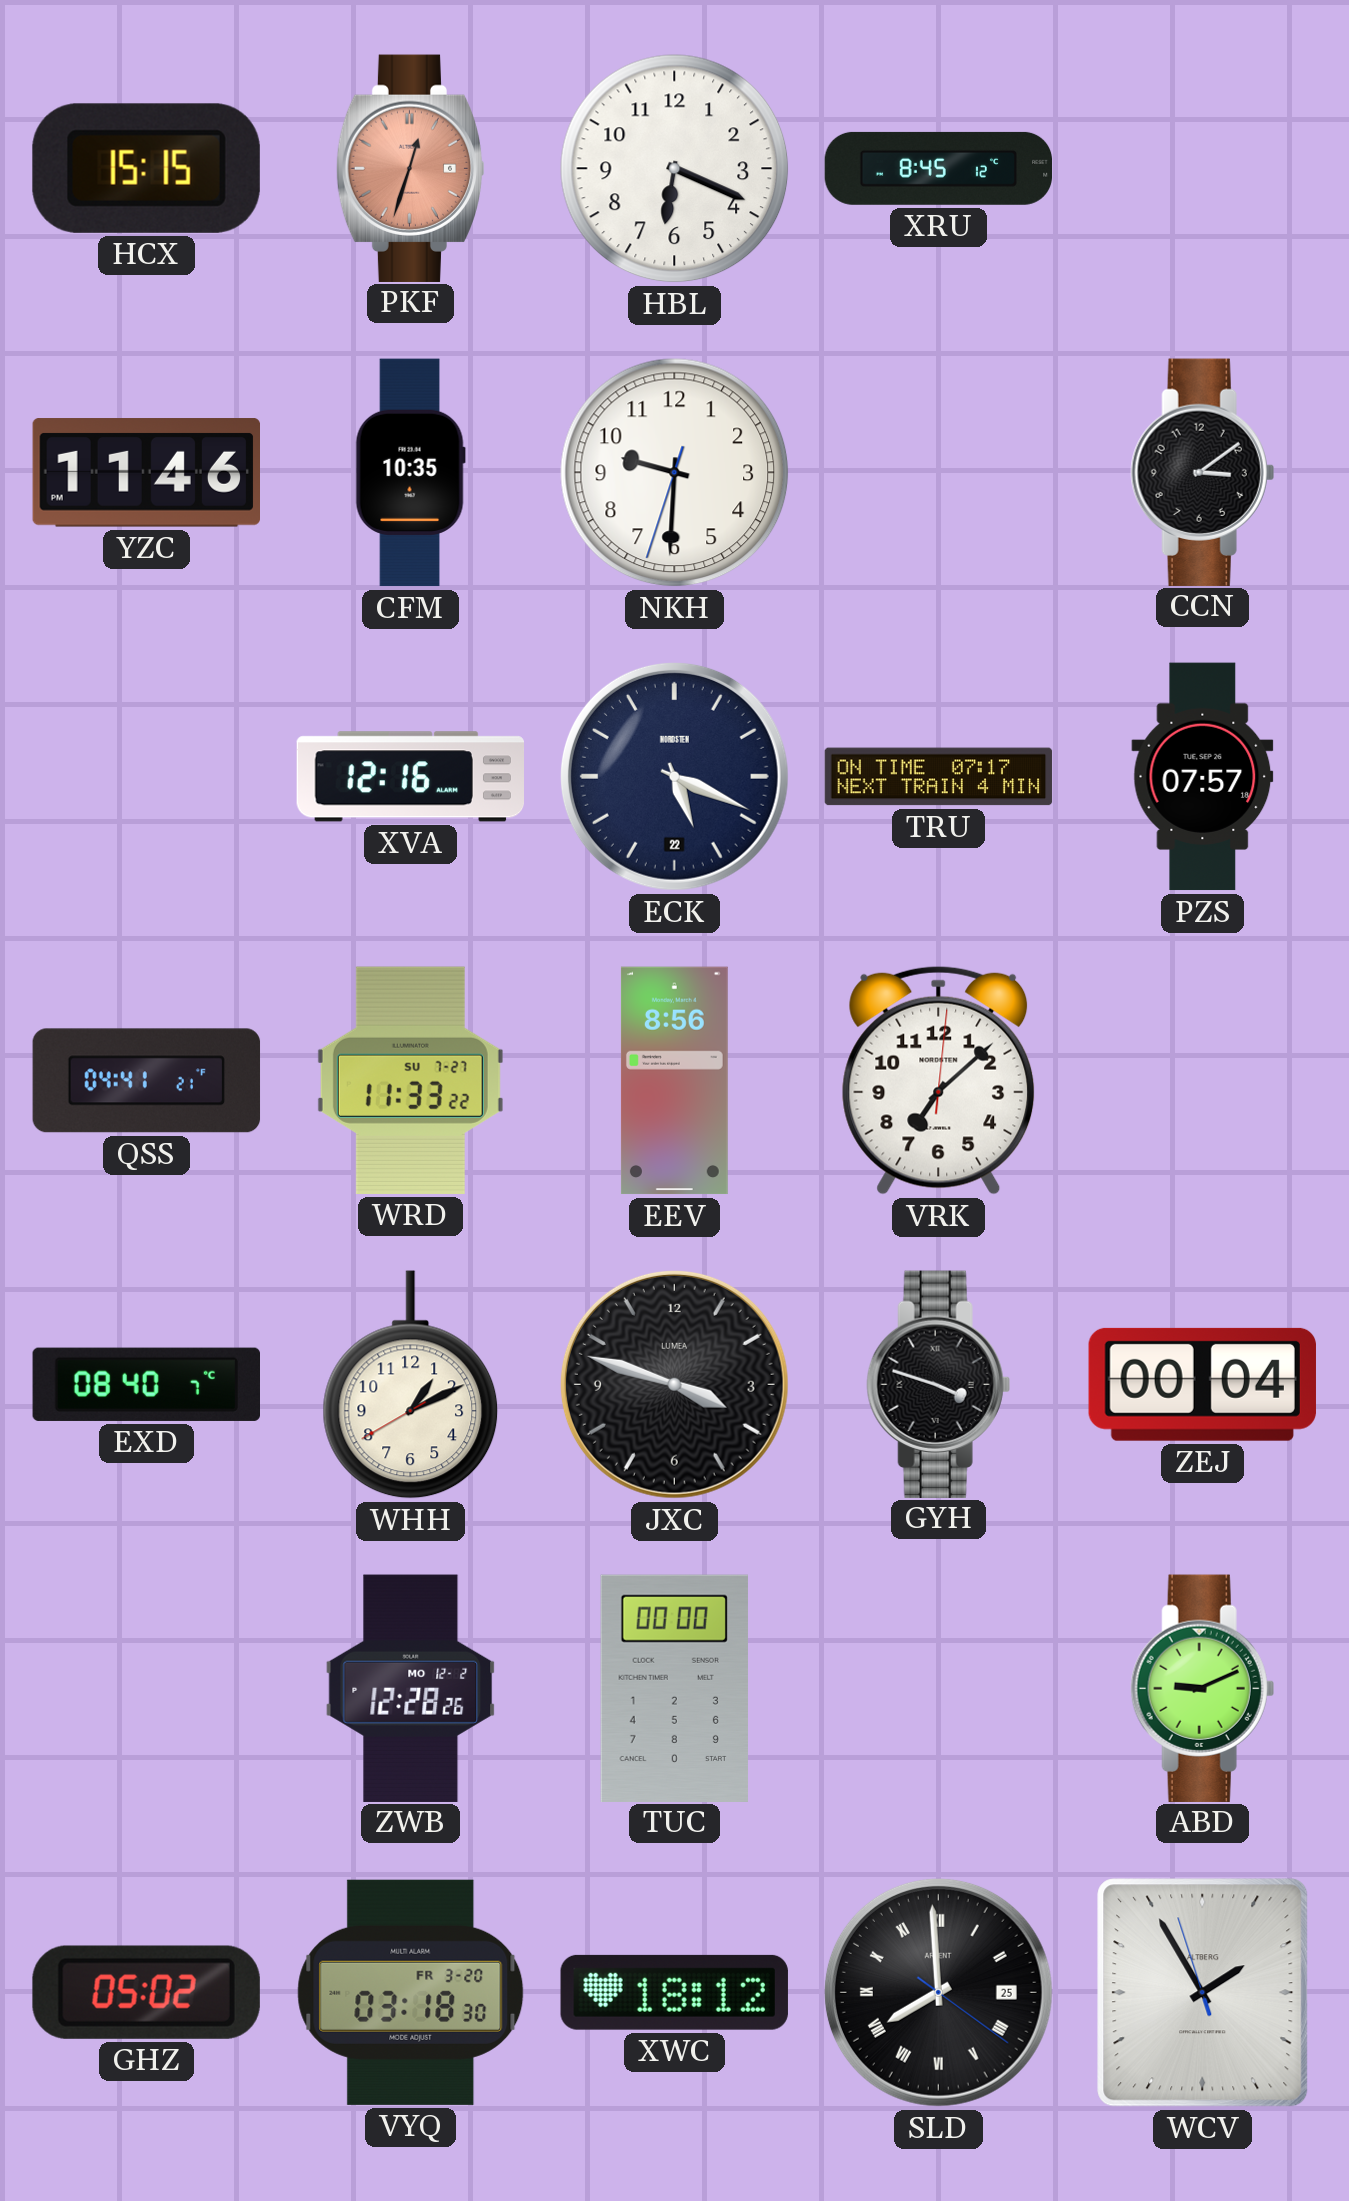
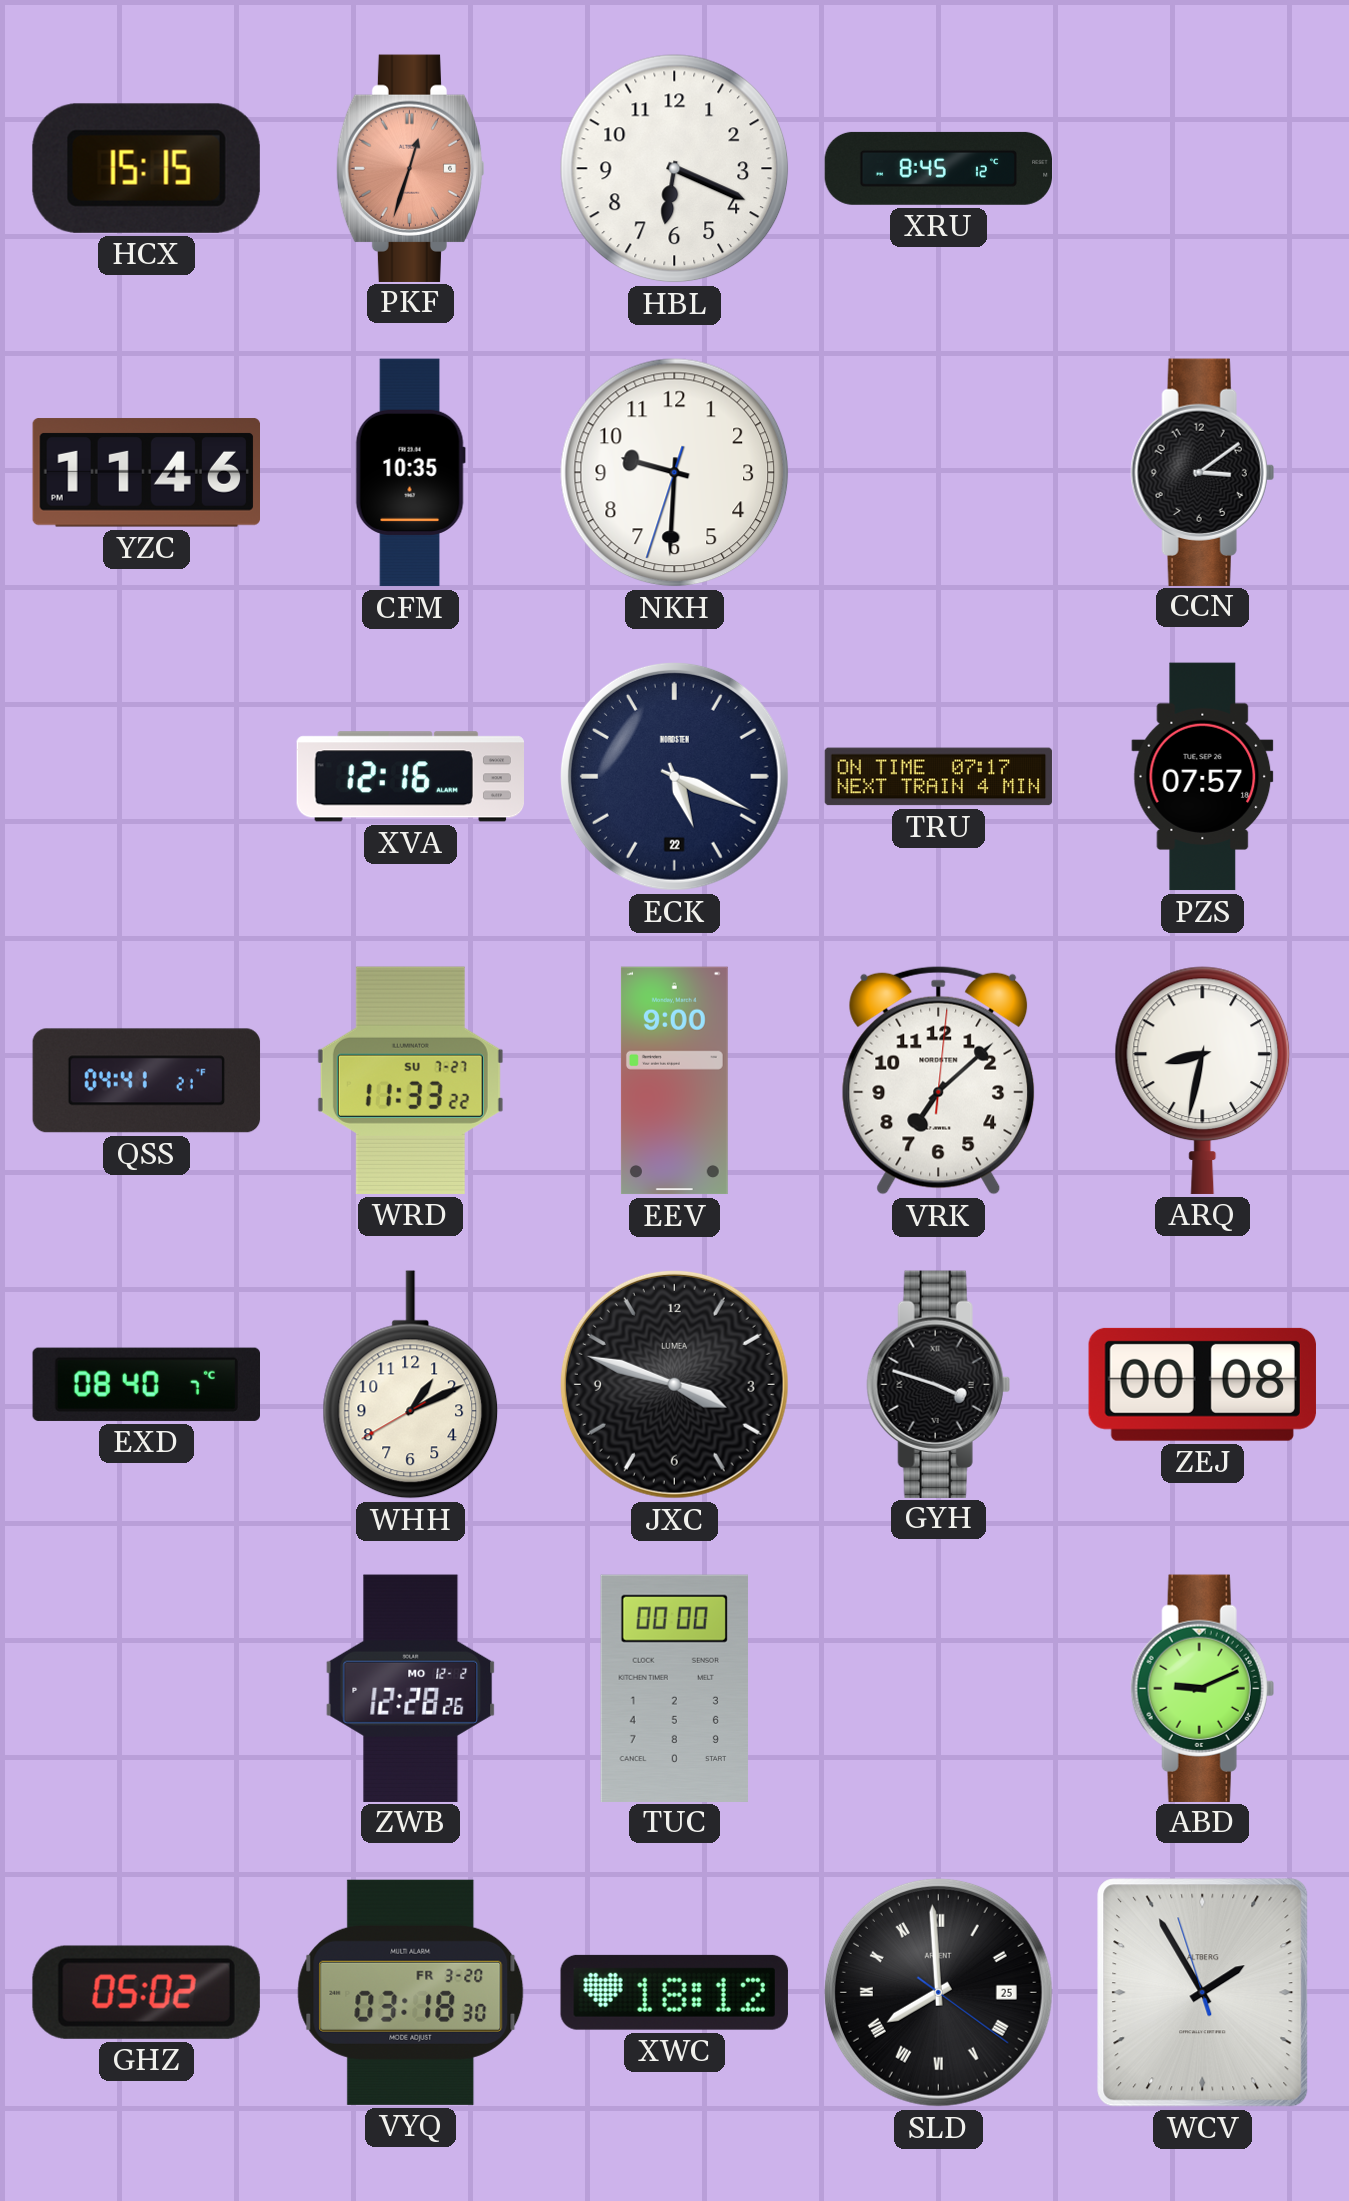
EEV: 8:56 -> 9:00 (674, 1081)
ARQ: none -> 8:32 (1203, 1080)
ZEJ: 00:04 -> 00:08 (1202, 1384)
